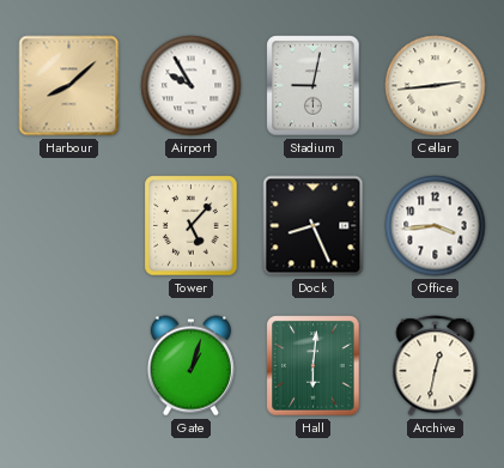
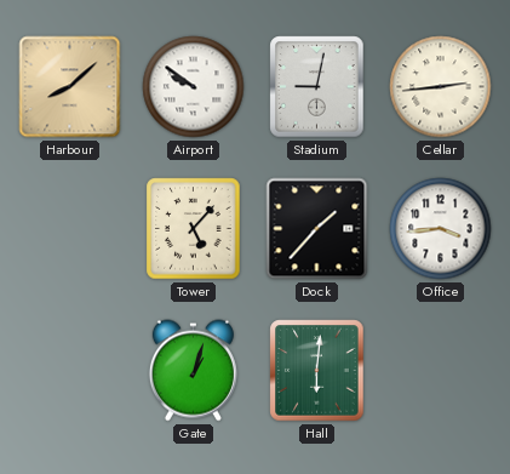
Airport: 9:55 -> 9:51 (194, 87)
Dock: 8:26 -> 1:37 (317, 229)
Archive: 12:32 -> none (436, 366)
